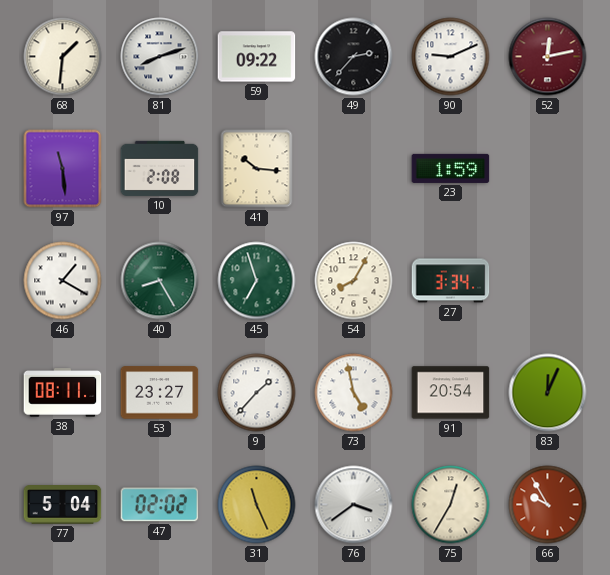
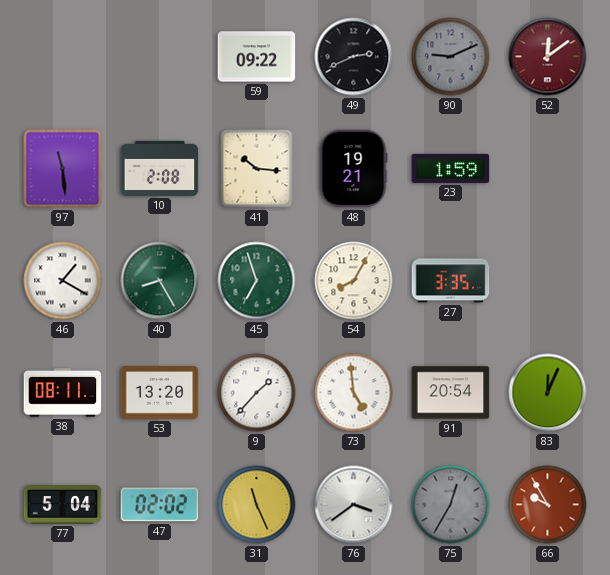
68: 1:31 -> none (63, 57)
81: 8:12 -> none (160, 57)
49: 2:37 -> 2:41 (354, 57)
90 dial: white -> grey (451, 57)
52: 12:13 -> 12:09 (548, 57)
48: none -> 19:21 (353, 169)
27: 3:34 -> 3:35 (451, 281)
53: 23:27 -> 13:20 (160, 393)
73: 4:58 -> 4:59 (354, 393)
75 dial: cream -> grey (451, 505)
